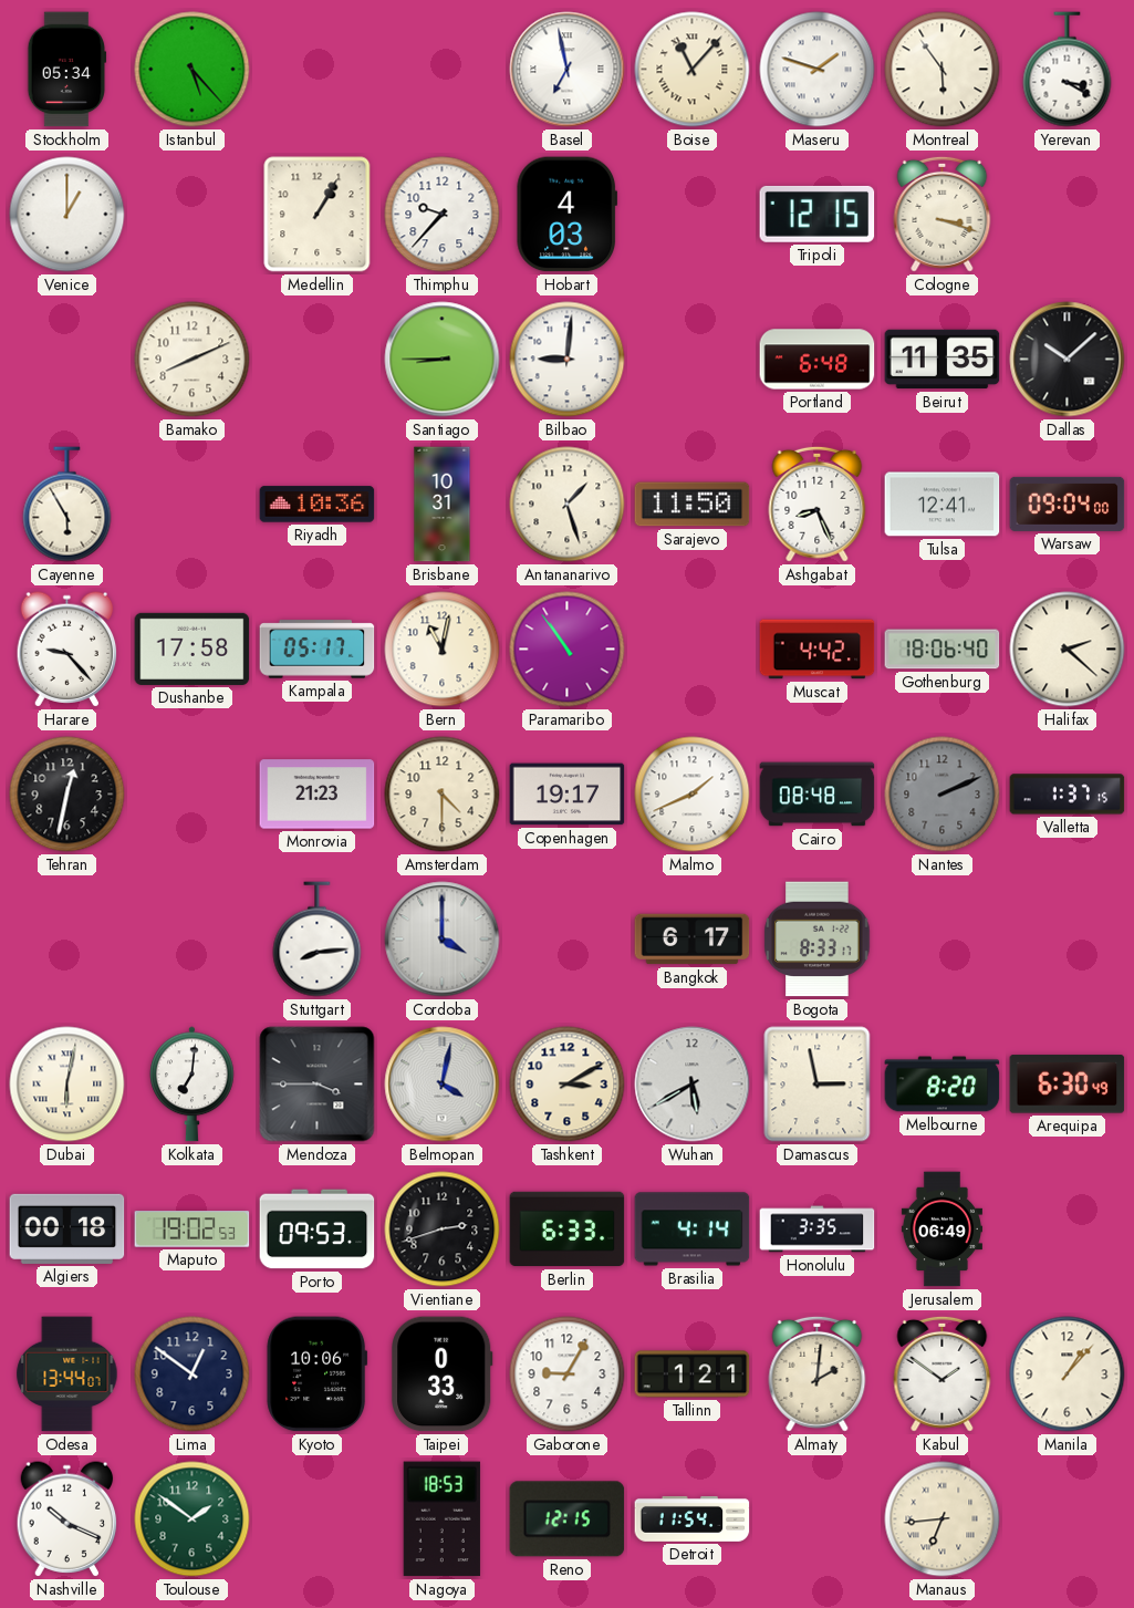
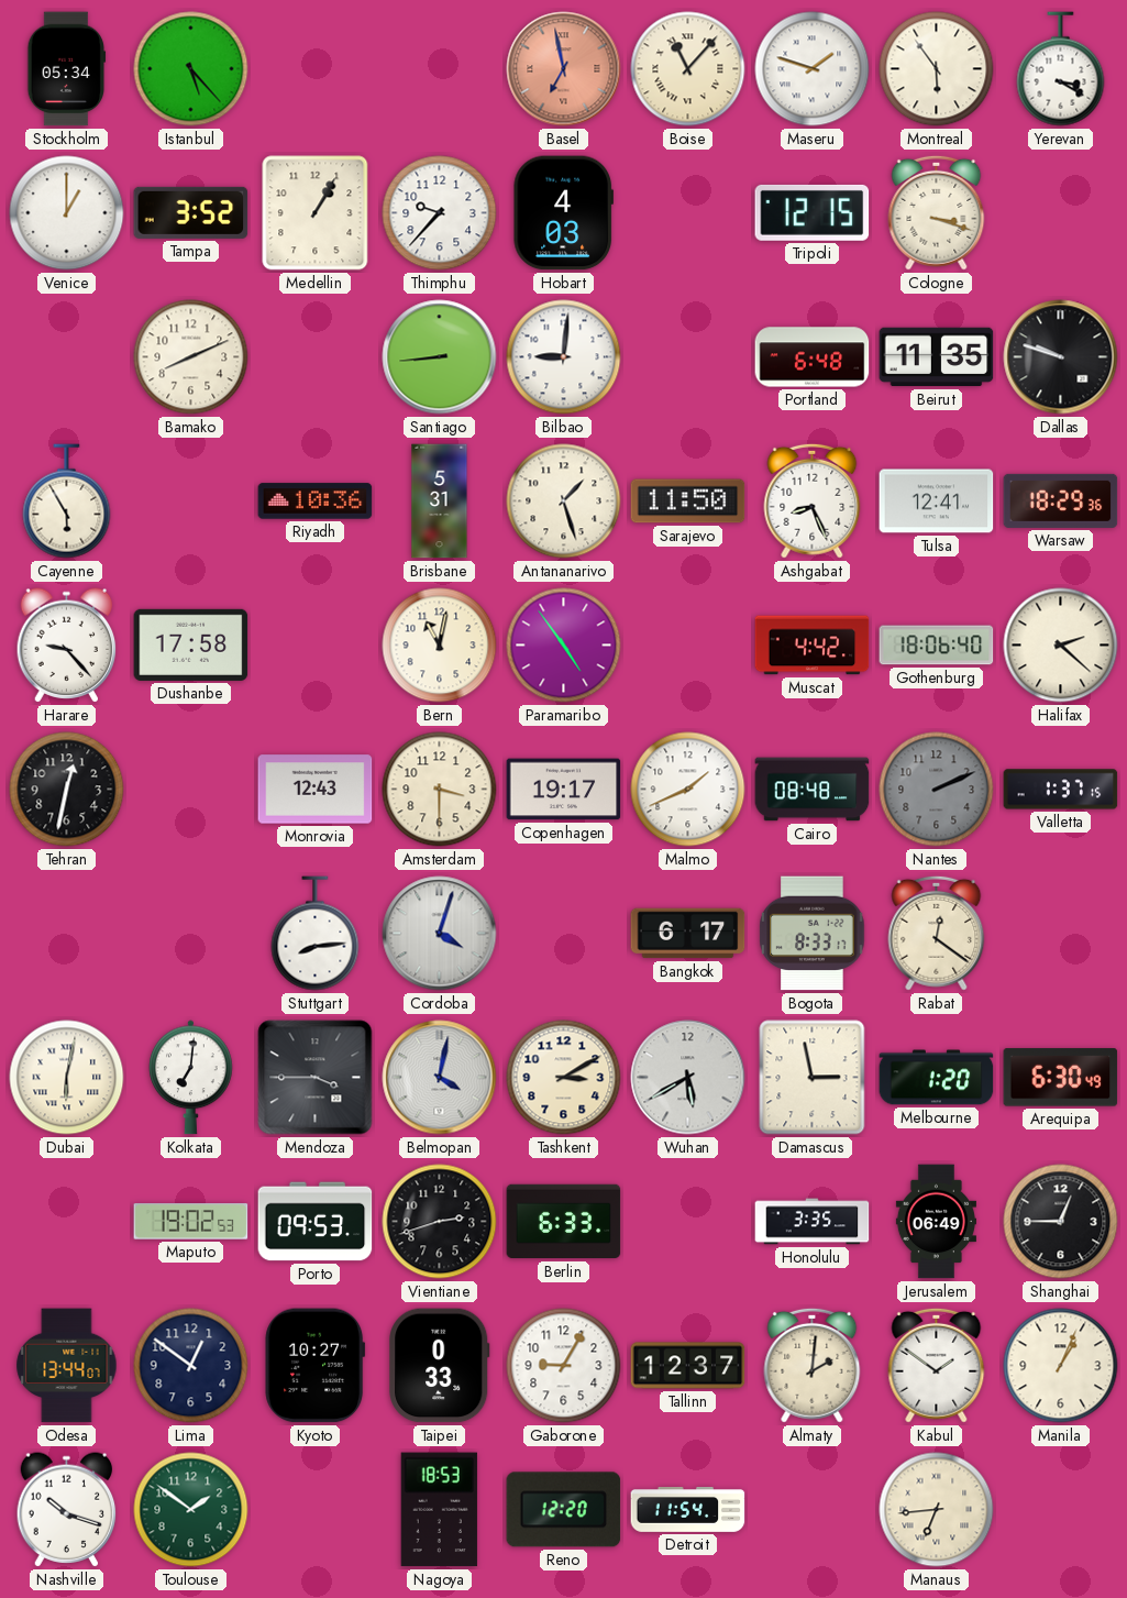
Basel dial: white -> salmon (564, 69)
Tampa: none -> 3:52 (191, 212)
Santiago: 8:45 -> 8:44 (440, 357)
Dallas: 10:08 -> 9:48 (1061, 357)
Brisbane: 10:31 -> 5:31 (440, 502)
Warsaw: 09:04 -> 18:29 (1061, 500)
Kampala: 05:17 -> none (318, 650)
Paramaribo: 10:54 -> 4:54 (564, 646)
Monrovia: 21:23 -> 12:43 (316, 790)
Amsterdam: 4:30 -> 3:30 (440, 790)
Cordoba: 4:00 -> 4:03 (440, 934)
Rabat: none -> 12:21 (937, 933)
Melbourne: 8:20 -> 1:20 (937, 1078)
Algiers: 00:18 -> none (67, 1228)
Brasilia: 4:14 -> none (693, 1230)
Shanghai: none -> 12:45 (1061, 1222)
Kyoto: 10:06 -> 10:27 (314, 1366)
Tallinn: 1:21 -> 12:37 (688, 1366)
Manila: 1:07 -> 1:04 (1061, 1366)
Nashville: 10:19 -> 10:18 (67, 1510)
Reno: 12:15 -> 12:20 (564, 1510)
